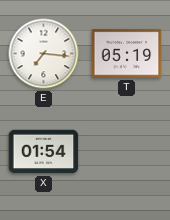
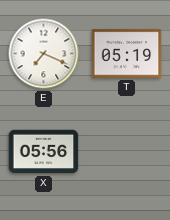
E: 7:16 -> 7:19 (44, 54)
X: 01:54 -> 05:56 (44, 152)
